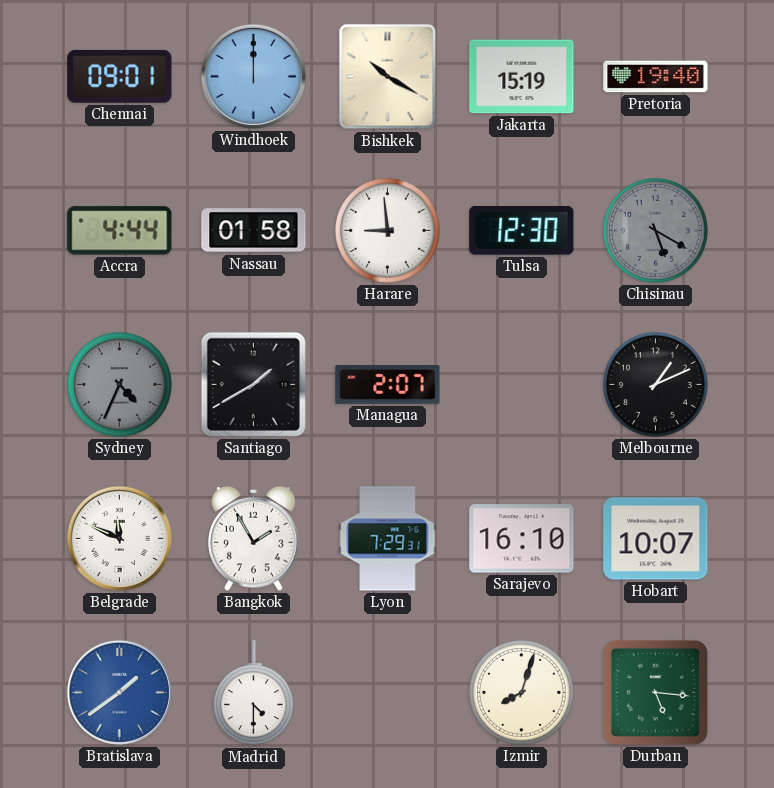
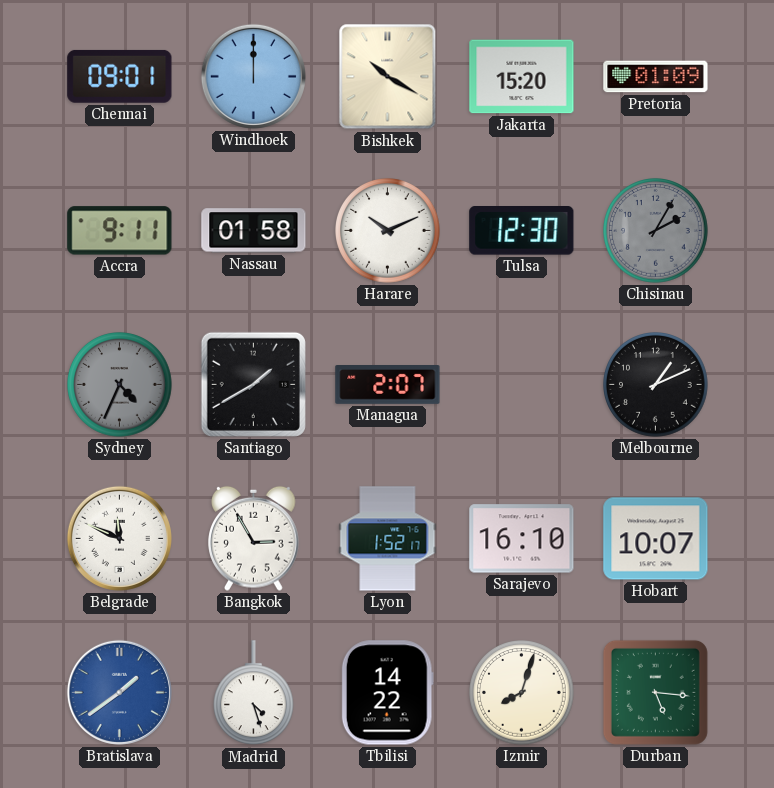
Jakarta: 15:19 -> 15:20 (522, 77)
Pretoria: 19:40 -> 01:09 (656, 77)
Accra: 4:44 -> 9:11 (120, 231)
Harare: 8:59 -> 10:11 (388, 231)
Chisinau: 5:20 -> 2:05 (656, 231)
Bangkok: 1:55 -> 2:55 (254, 538)
Lyon: 7:29 -> 1:52 (388, 539)
Madrid: 4:30 -> 4:27 (253, 693)
Tbilisi: none -> 14:22 (387, 693)
